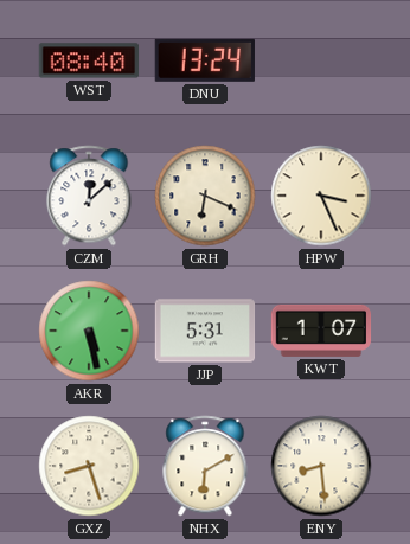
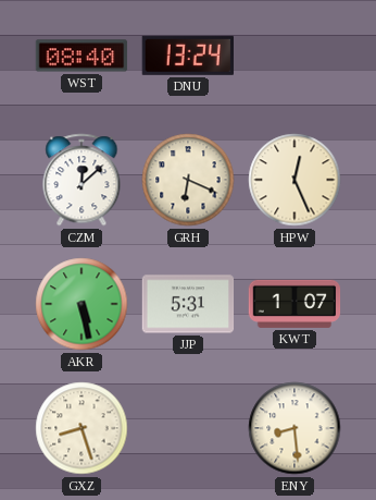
HPW: 3:26 -> 12:26 (294, 180)
NHX: 6:10 -> none (205, 466)
